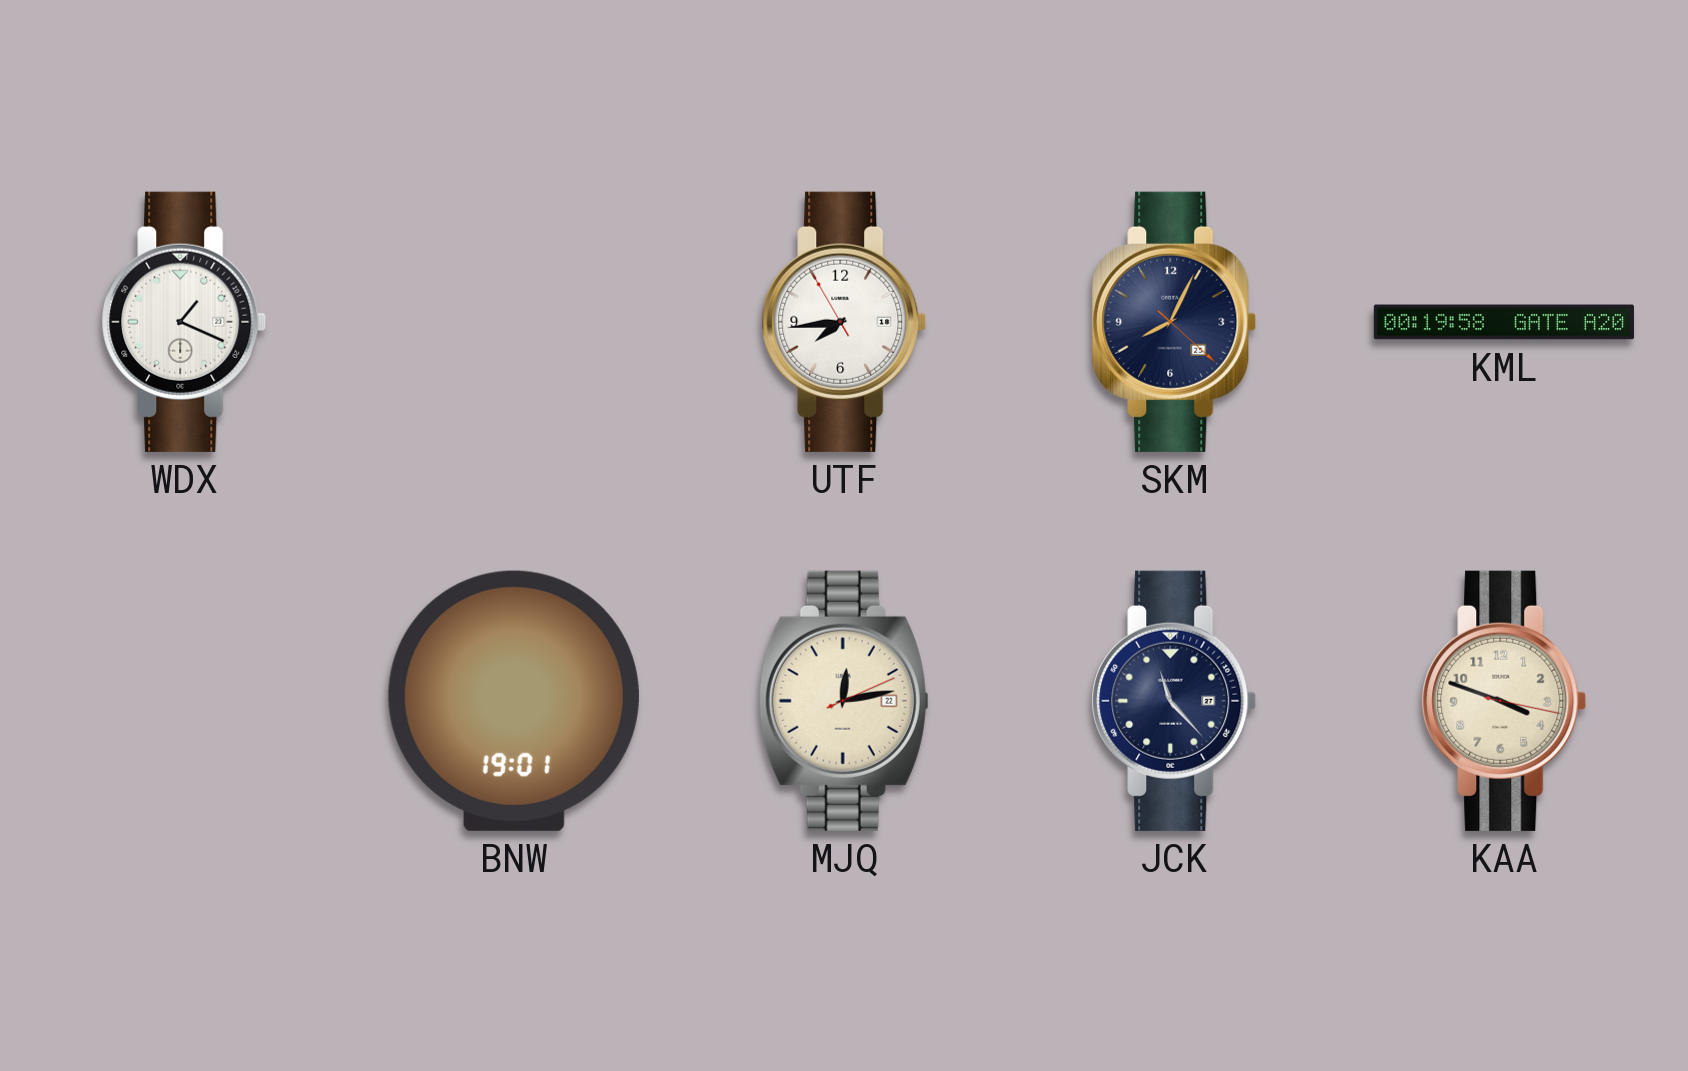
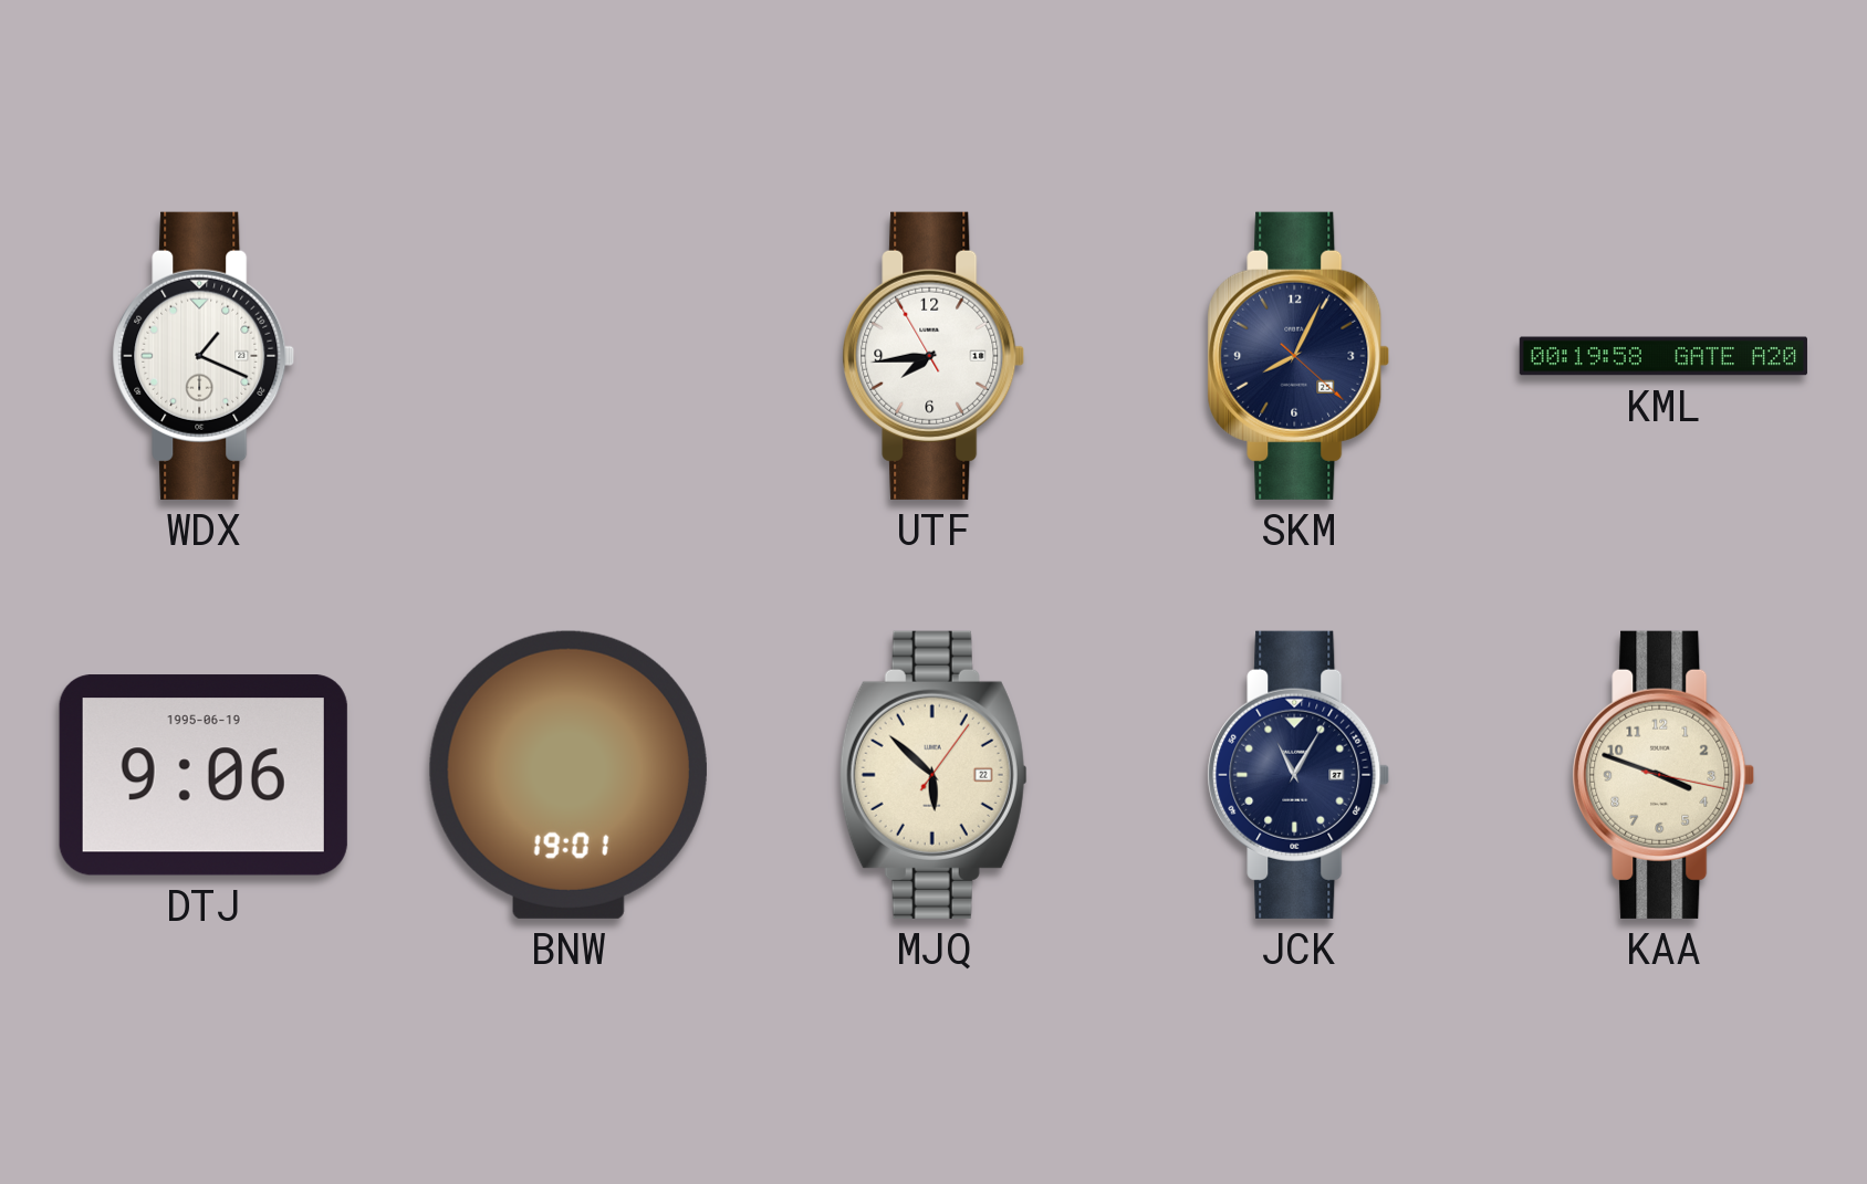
DTJ: none -> 9:06 (204, 775)
MJQ: 12:13 -> 5:52 (933, 775)
JCK: 11:23 -> 11:05 (1298, 775)
